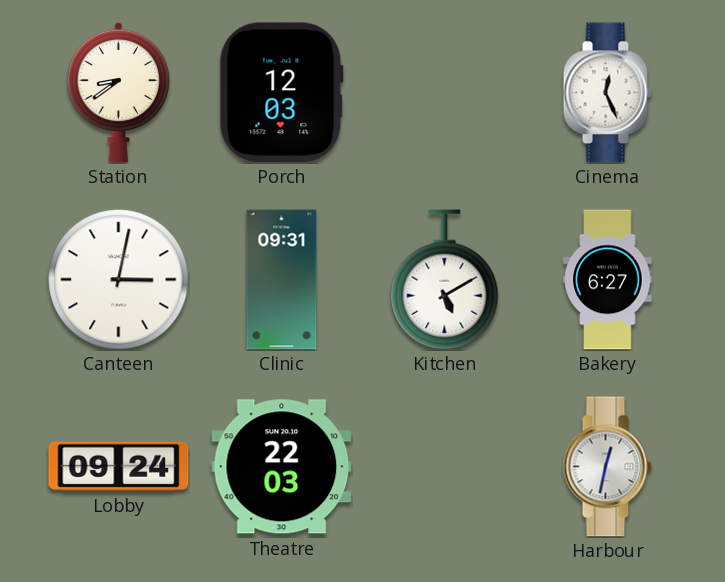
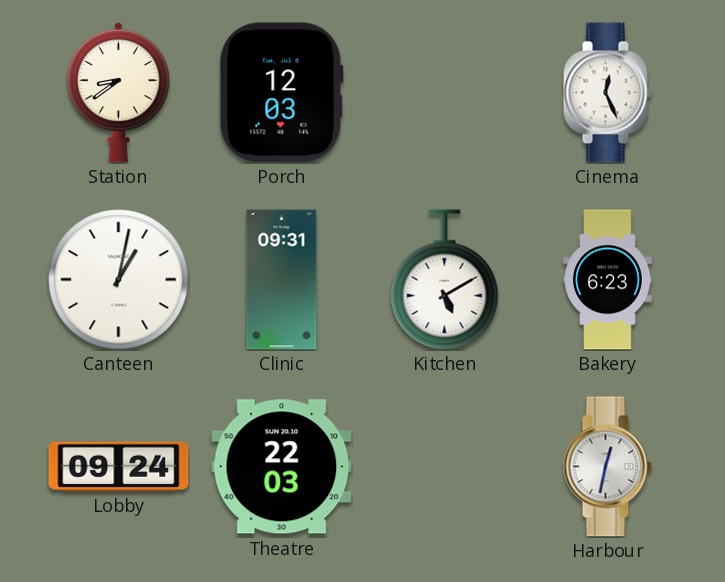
Canteen: 3:02 -> 1:02 (119, 280)
Bakery: 6:27 -> 6:23 (608, 280)
